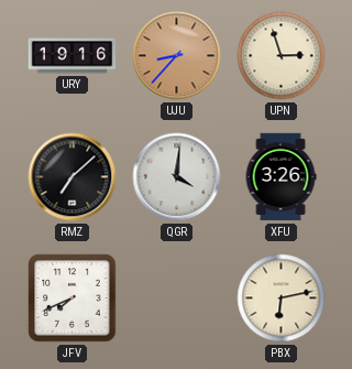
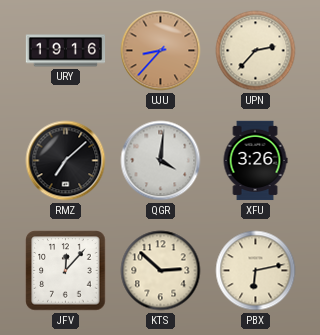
UPN: 2:57 -> 2:37 (256, 51)
JFV: 7:41 -> 12:07 (66, 271)
KTS: none -> 2:52 (161, 271)
